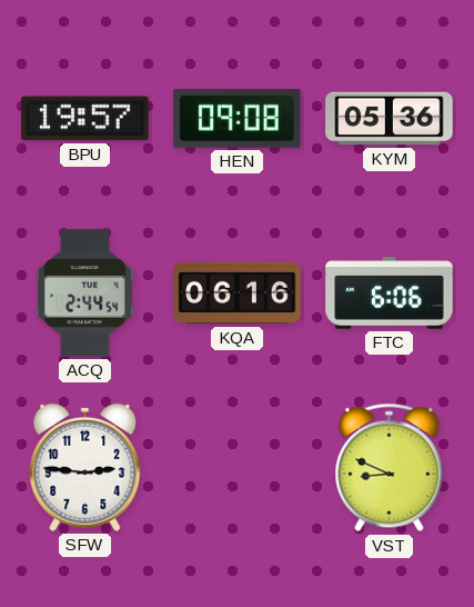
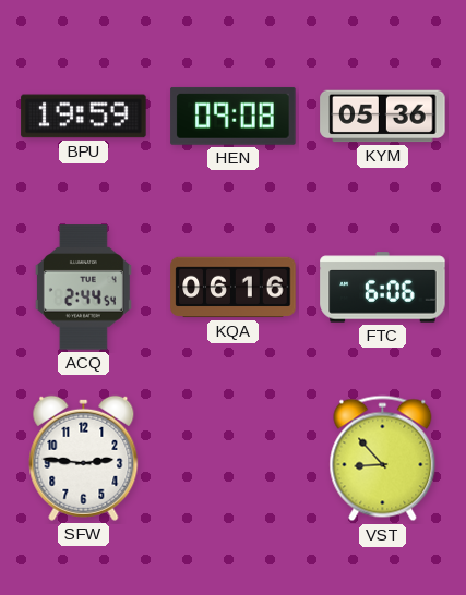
BPU: 19:57 -> 19:59 (84, 117)
VST: 8:49 -> 8:53 (383, 459)
